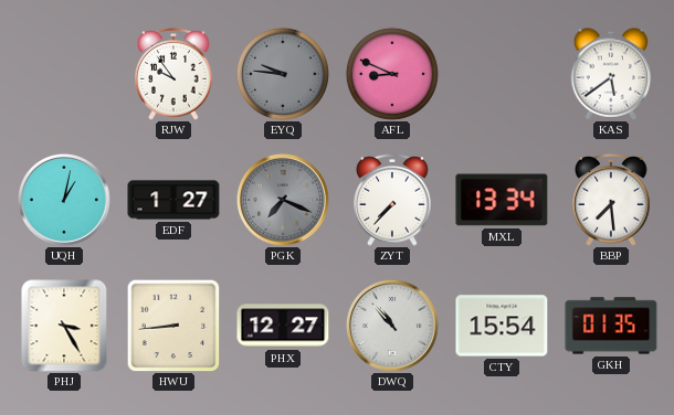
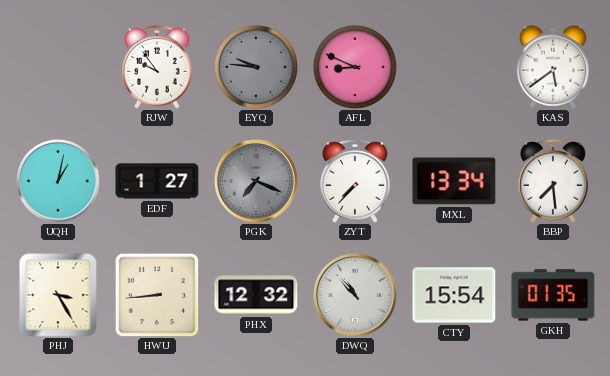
PHX: 12:27 -> 12:32 (256, 295)
